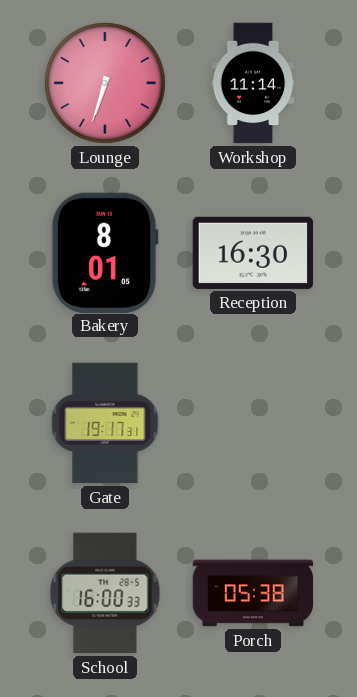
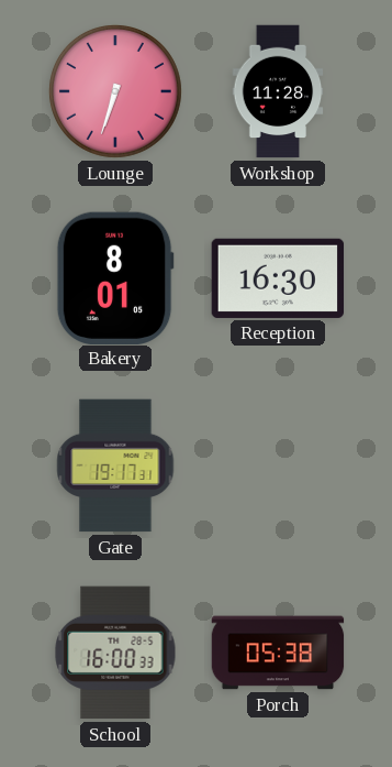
Workshop: 11:14 -> 11:28 (278, 91)
